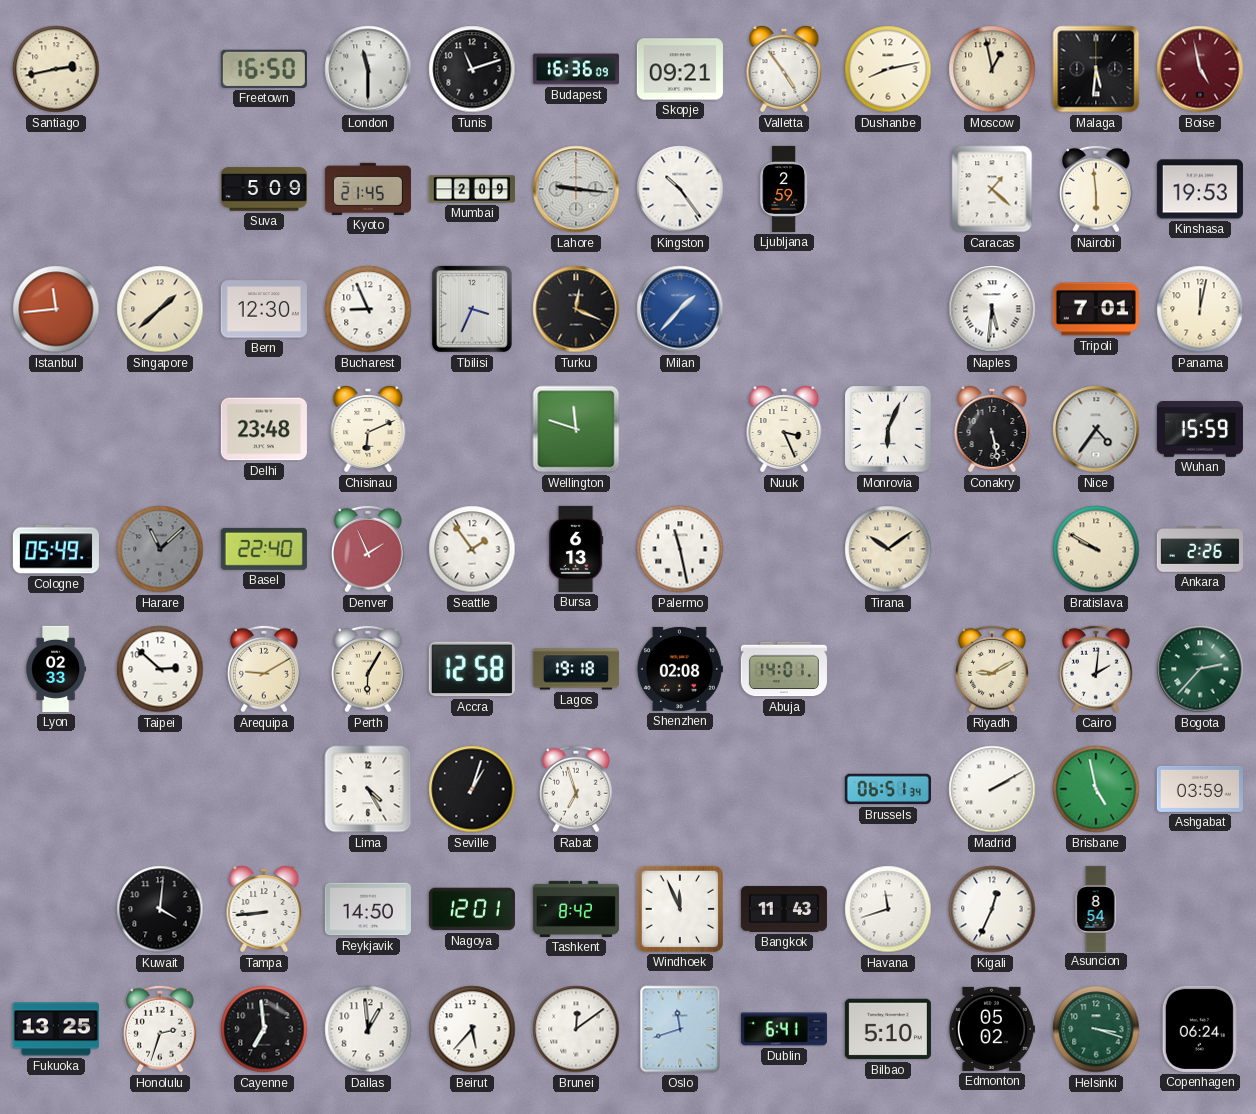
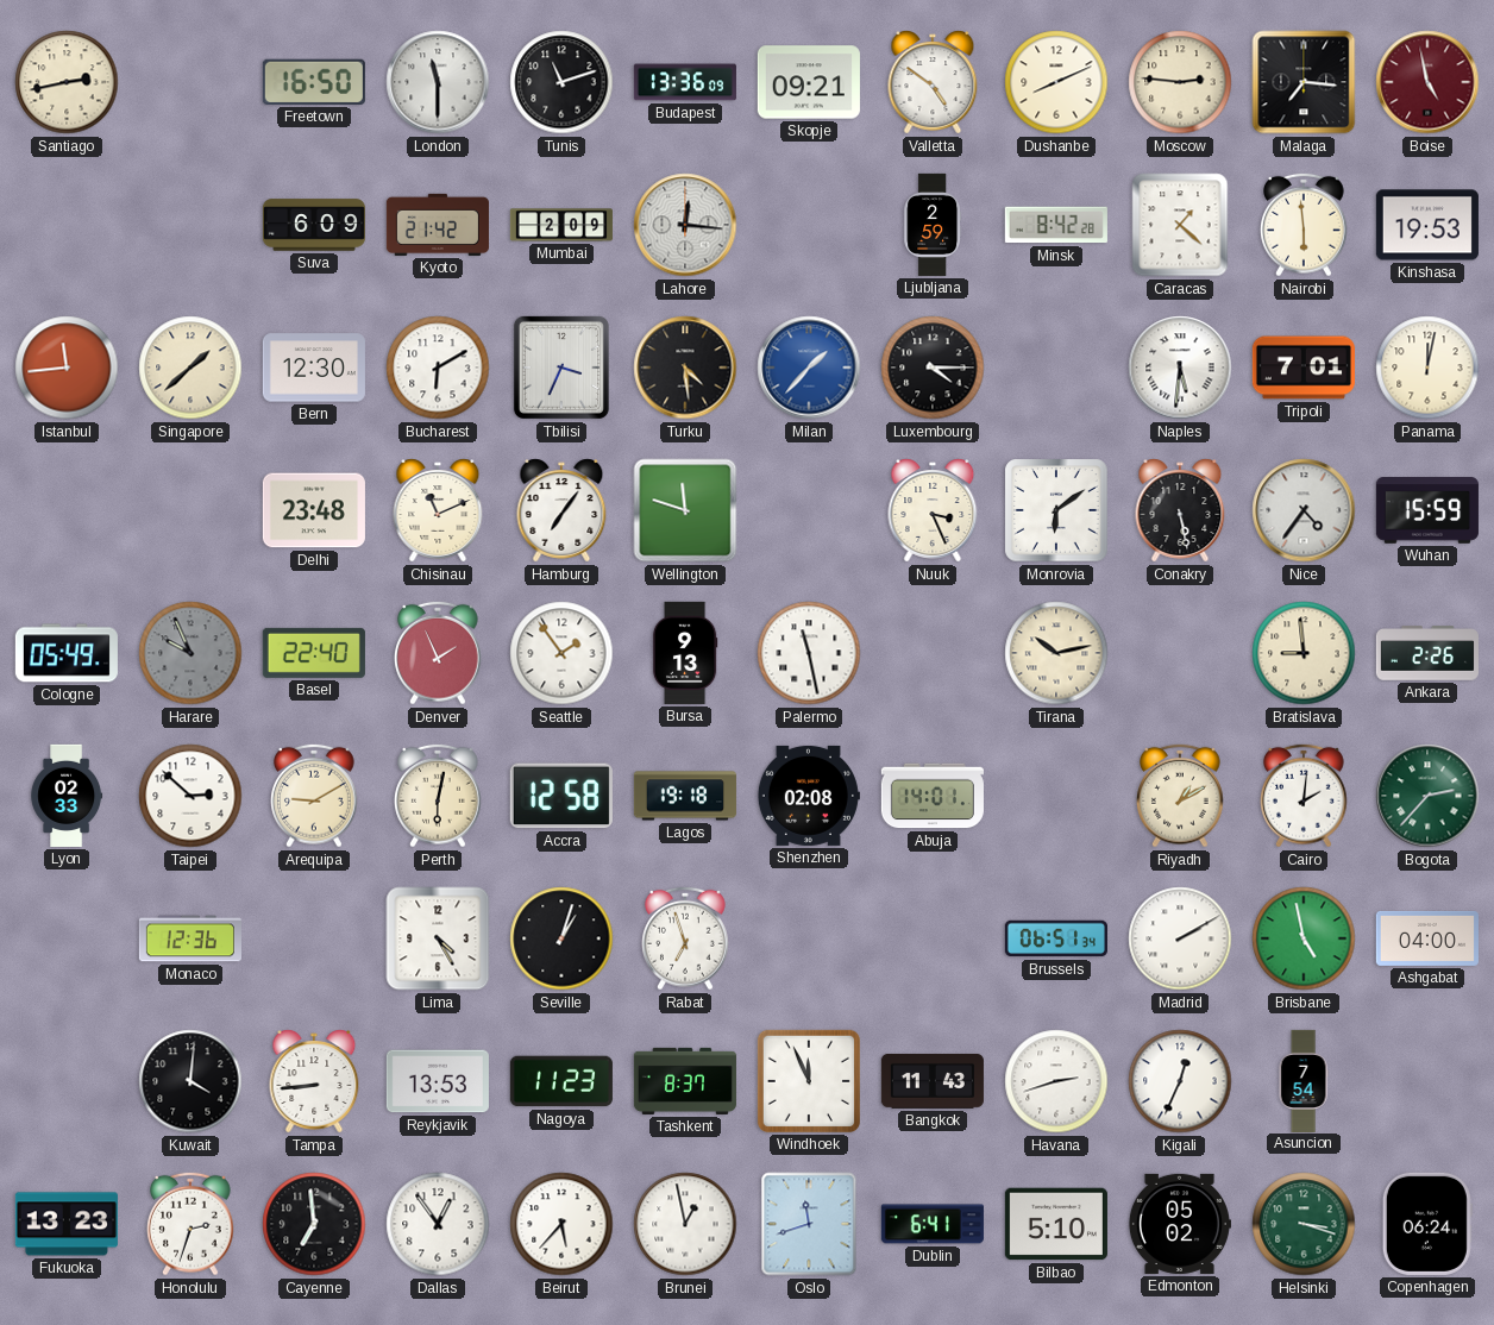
Budapest: 16:36 -> 13:36 (685, 82)
Valletta: 4:54 -> 4:51 (933, 82)
Dushanbe: 8:13 -> 8:11 (1056, 82)
Moscow: 12:58 -> 2:46 (1180, 82)
Malaga: 5:31 -> 7:16 (1304, 82)
Suva: 5:09 -> 6:09 (314, 225)
Kyoto: 21:45 -> 21:42 (438, 225)
Lahore: 9:16 -> 12:16 (685, 225)
Kingston: 10:24 -> none (680, 189)
Minsk: none -> 8:42 (1056, 225)
Bucharest: 8:56 -> 6:10 (438, 368)
Turku: 12:19 -> 4:29 (685, 368)
Luxembourg: none -> 4:15 (933, 368)
Chisinau: 6:11 -> 11:11 (438, 510)
Hamburg: none -> 7:06 (561, 510)
Monrovia: 6:04 -> 6:09 (1056, 510)
Harare: 11:08 -> 9:56 (190, 653)
Bursa: 6:13 -> 9:13 (685, 653)
Tirana: 10:09 -> 10:13 (1056, 653)
Bratislava: 9:50 -> 8:59 (1304, 653)
Perth: 6:05 -> 6:02 (439, 796)
Riyadh: 9:10 -> 1:10 (1181, 796)
Monaco: none -> 12:36 (190, 938)
Ashgabat: 03:59 -> 04:00 (1427, 938)
Reykjavik: 14:50 -> 13:53 (438, 1081)
Nagoya: 12:01 -> 11:23 (561, 1081)
Tashkent: 8:42 -> 8:37 (685, 1081)
Havana: 11:42 -> 2:42 (1056, 1081)
Asuncion: 8:54 -> 7:54 (1304, 1080)
Fukuoka: 13:25 -> 13:23 (67, 1224)
Dallas: 12:59 -> 12:54 (438, 1224)
Brunei: 12:09 -> 12:58 (685, 1224)
